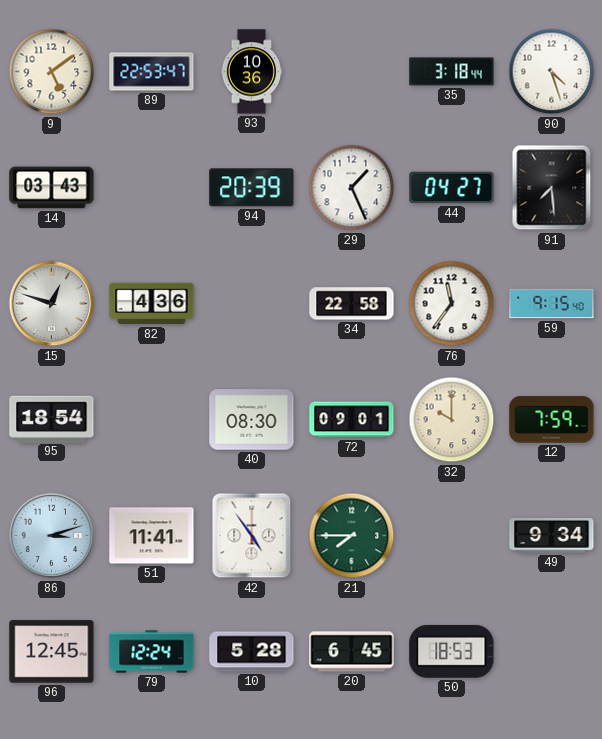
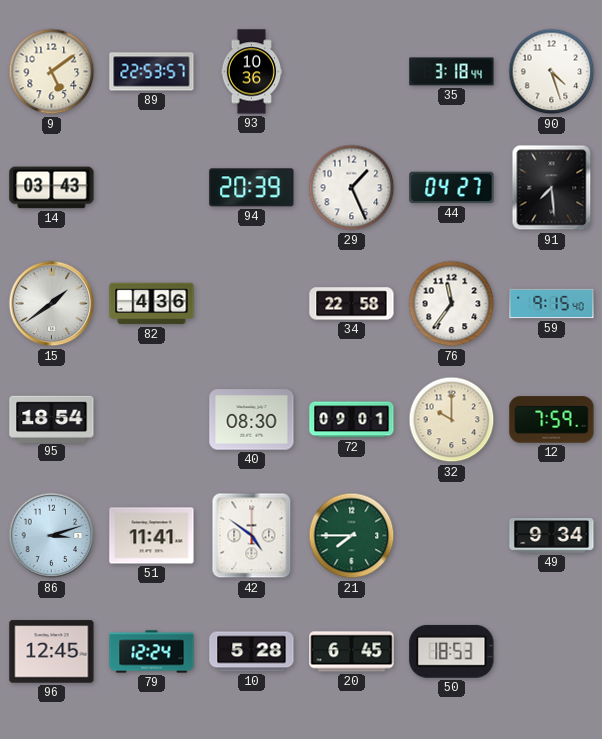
89: 22:53:47 -> 22:53:57 (152, 72)
15: 12:48 -> 1:39 (52, 304)
42: 4:54 -> 4:51 (252, 536)
